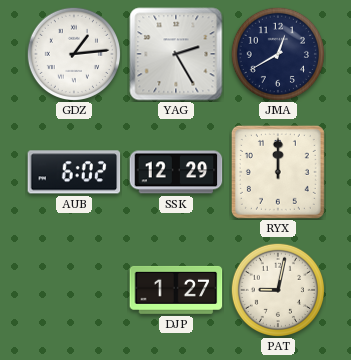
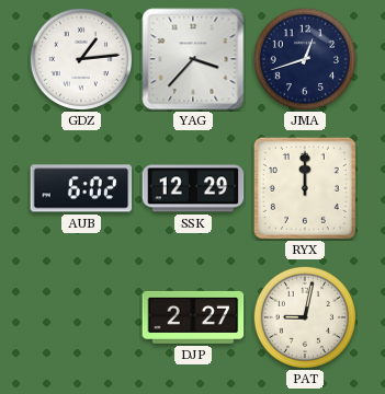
YAG: 2:25 -> 3:37 (193, 59)
JMA: 12:40 -> 12:42 (304, 58)
DJP: 1:27 -> 2:27 (193, 317)
